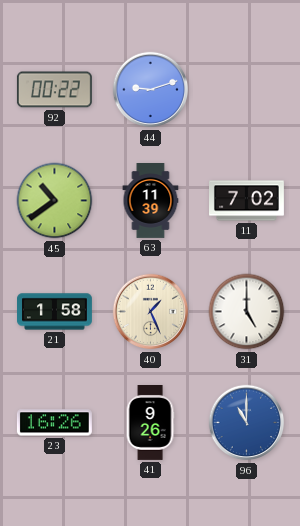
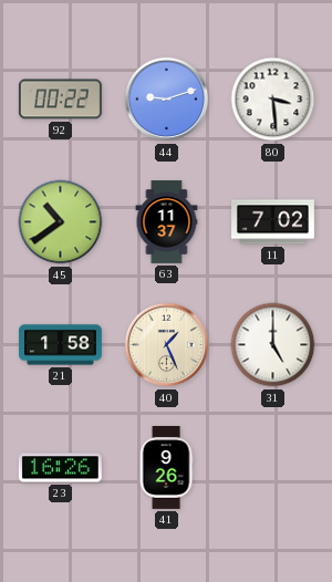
80: none -> 3:29 (273, 100)
63: 11:39 -> 11:37 (167, 222)
96: 11:00 -> none (247, 423)
